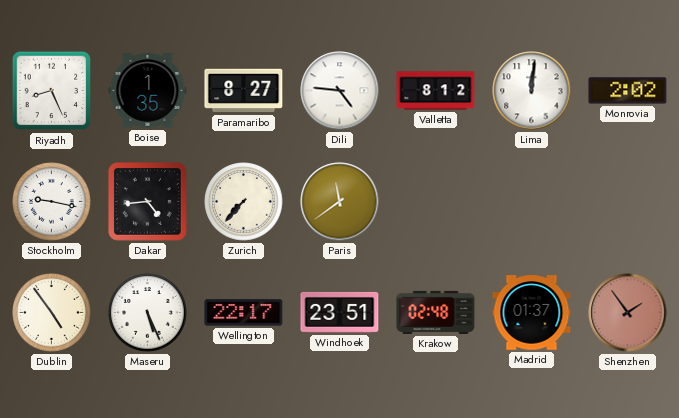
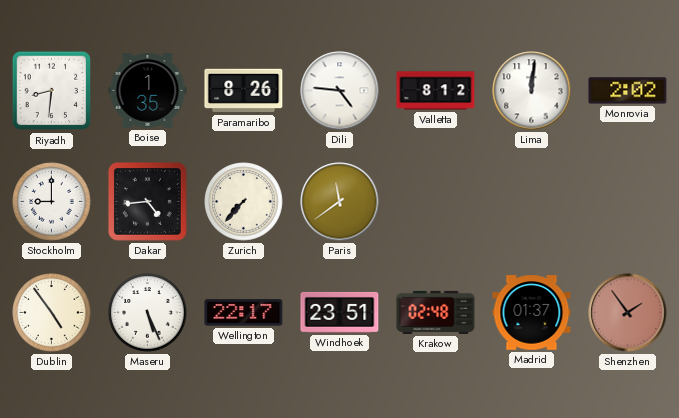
Riyadh: 8:26 -> 8:31 (52, 91)
Paramaribo: 8:27 -> 8:26 (244, 91)
Stockholm: 9:17 -> 9:00 (52, 202)
